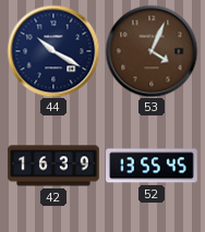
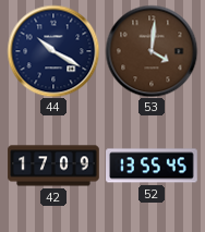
53: 4:04 -> 4:01 (152, 51)
42: 16:39 -> 17:09 (53, 166)
